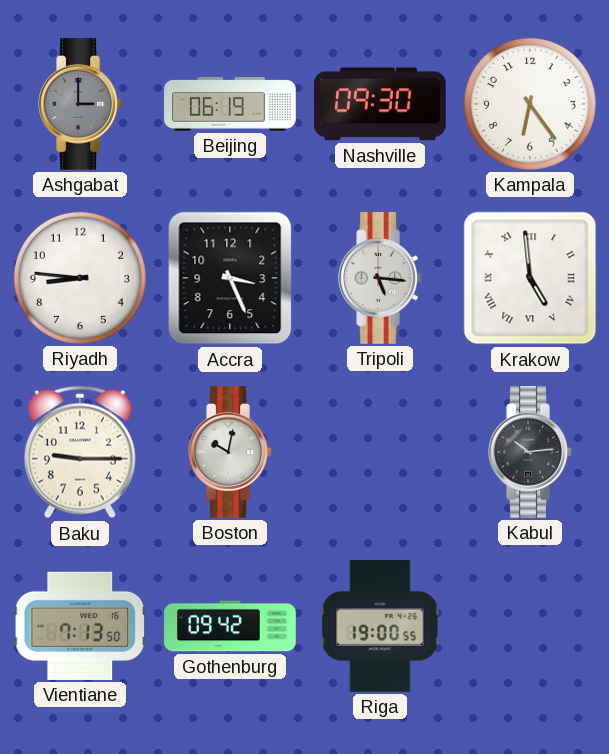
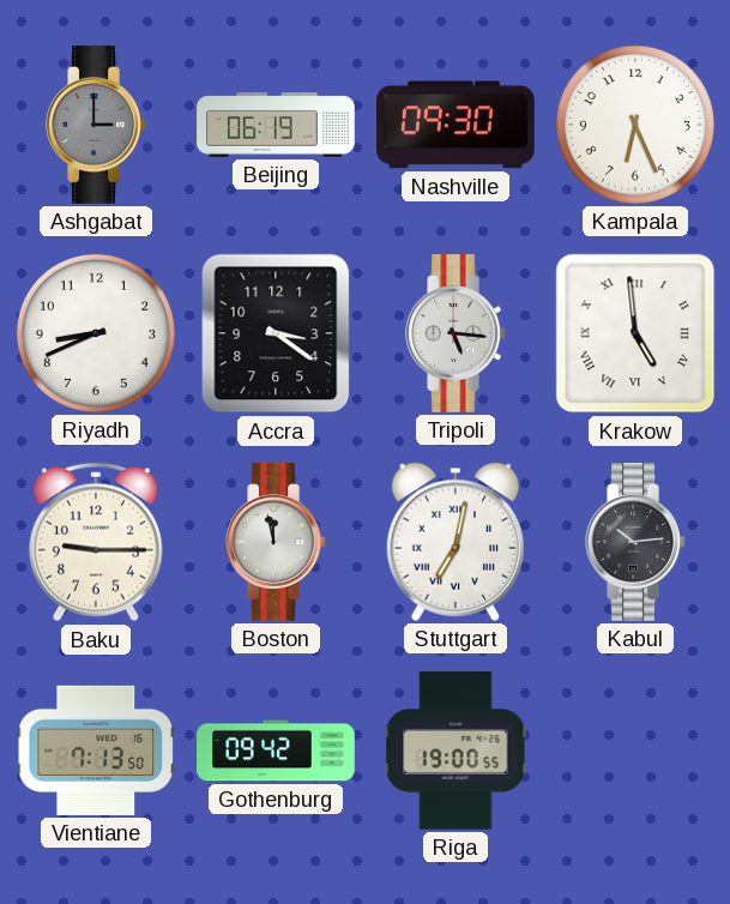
Kampala: 6:24 -> 6:26 (635, 125)
Riyadh: 8:46 -> 8:41 (96, 333)
Accra: 3:26 -> 3:21 (276, 333)
Boston: 10:02 -> 11:58 (276, 543)
Stuttgart: none -> 7:02 (454, 542)
